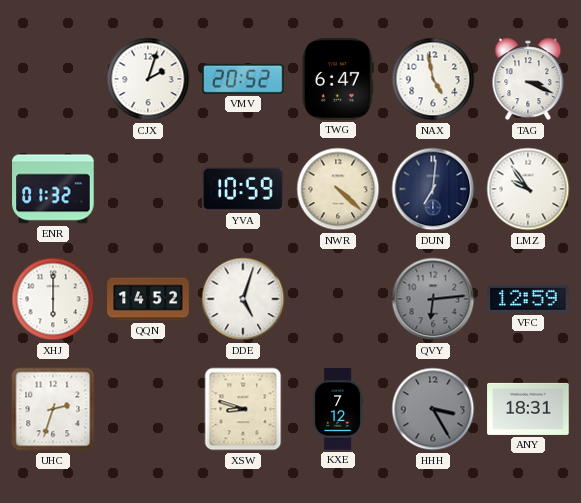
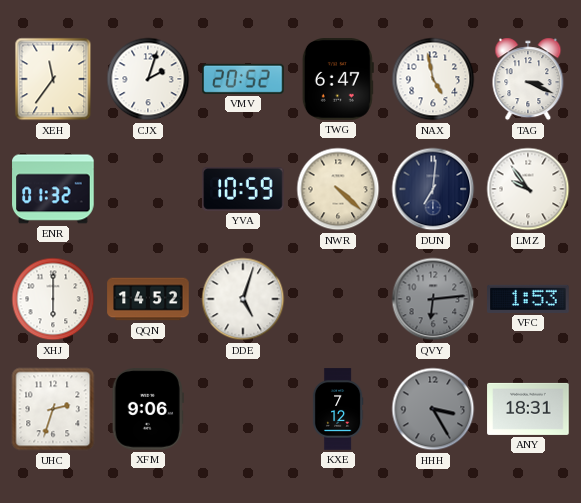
XEH: none -> 11:36 (53, 79)
VFC: 12:59 -> 1:53 (528, 299)
XFM: none -> 9:06 (148, 409)
XSW: 8:48 -> none (243, 409)
